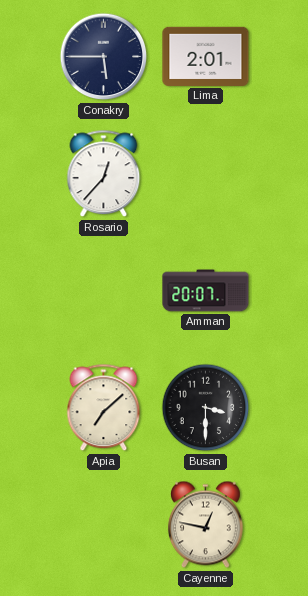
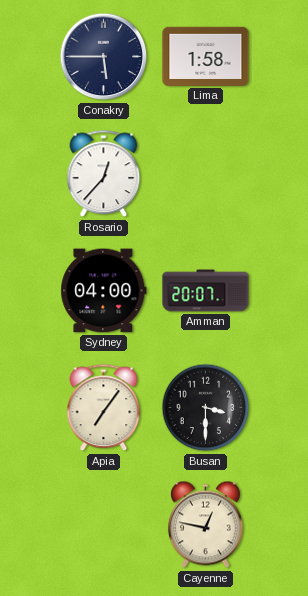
Lima: 2:01 -> 1:58 (206, 56)
Sydney: none -> 04:00 (104, 291)
Apia: 7:08 -> 7:06 (104, 408)
